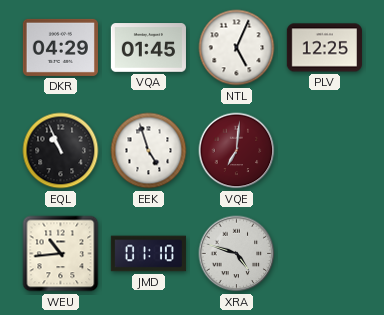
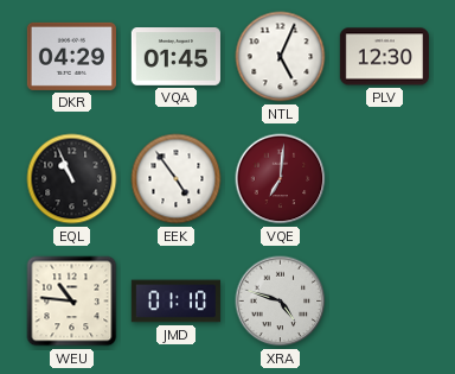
PLV: 12:25 -> 12:30 (384, 57)
EEK: 4:57 -> 4:54 (177, 179)
WEU: 10:44 -> 10:46 (72, 302)
